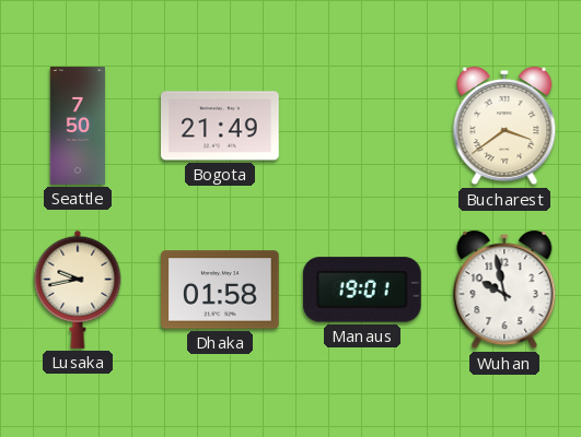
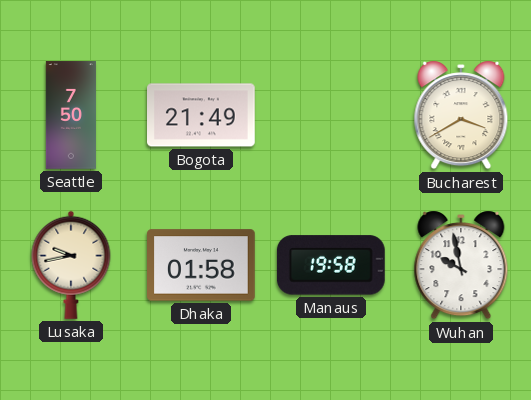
Bucharest: 3:39 -> 3:40 (461, 115)
Manaus: 19:01 -> 19:58 (331, 265)
